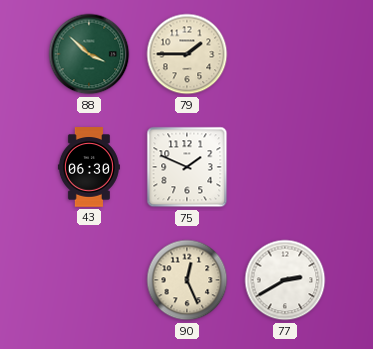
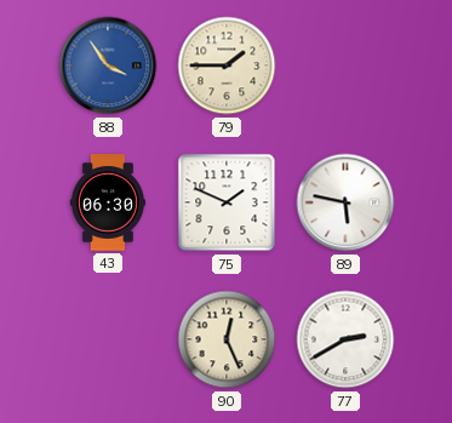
88: 3:52 -> 3:54 (108, 65)
88 dial: green -> blue (108, 65)
89: none -> 5:47 (345, 202)
